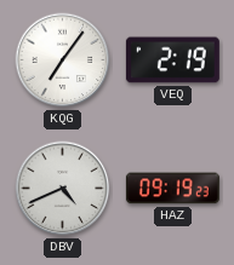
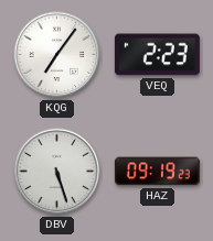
VEQ: 2:19 -> 2:23 (157, 55)
DBV: 4:41 -> 5:27 (57, 172)
